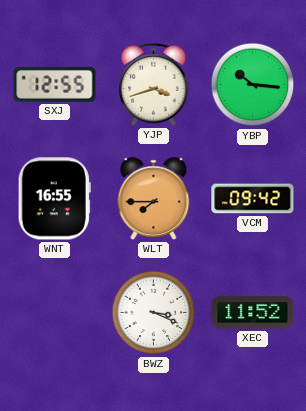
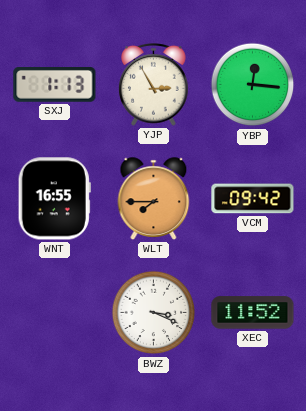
SXJ: 12:55 -> 1:13 (55, 85)
YJP: 3:42 -> 2:55 (154, 84)
YBP: 10:16 -> 12:16 (253, 85)
